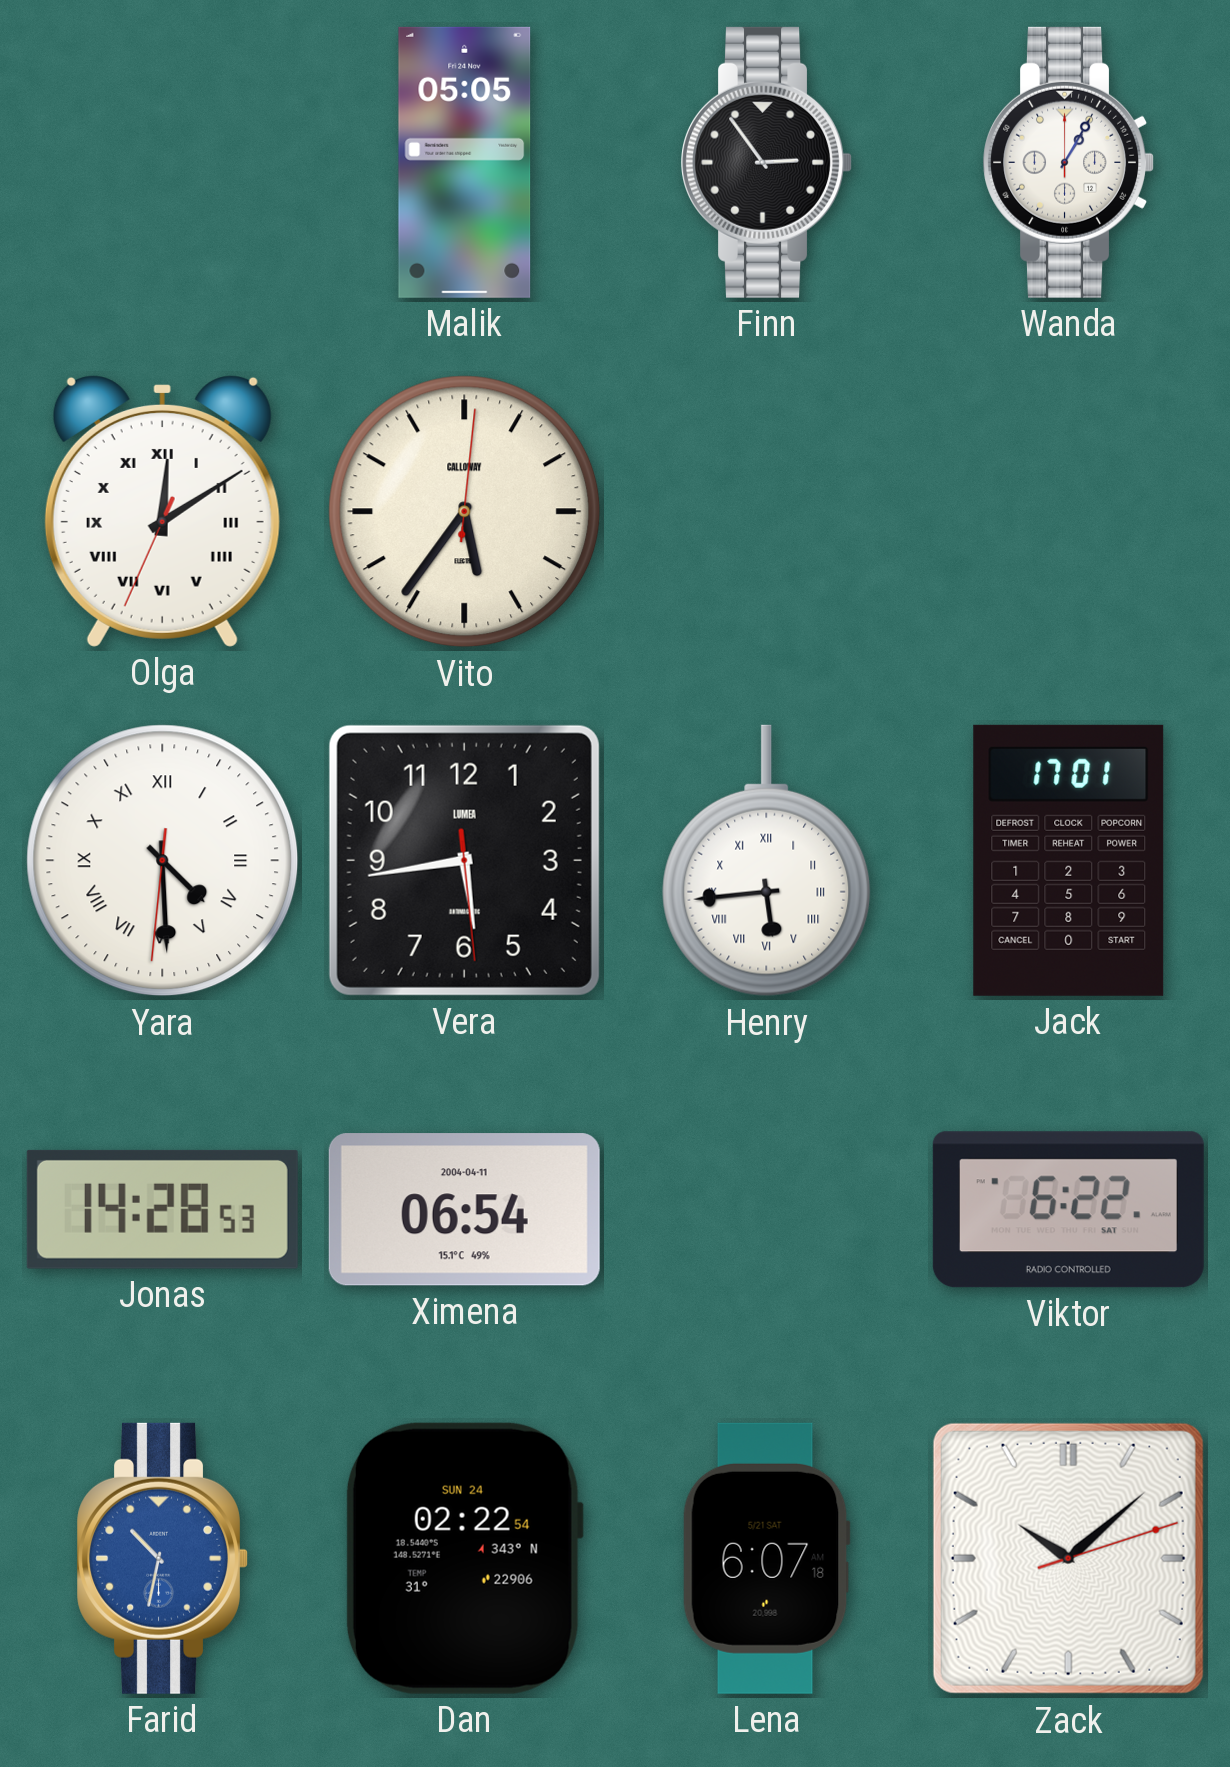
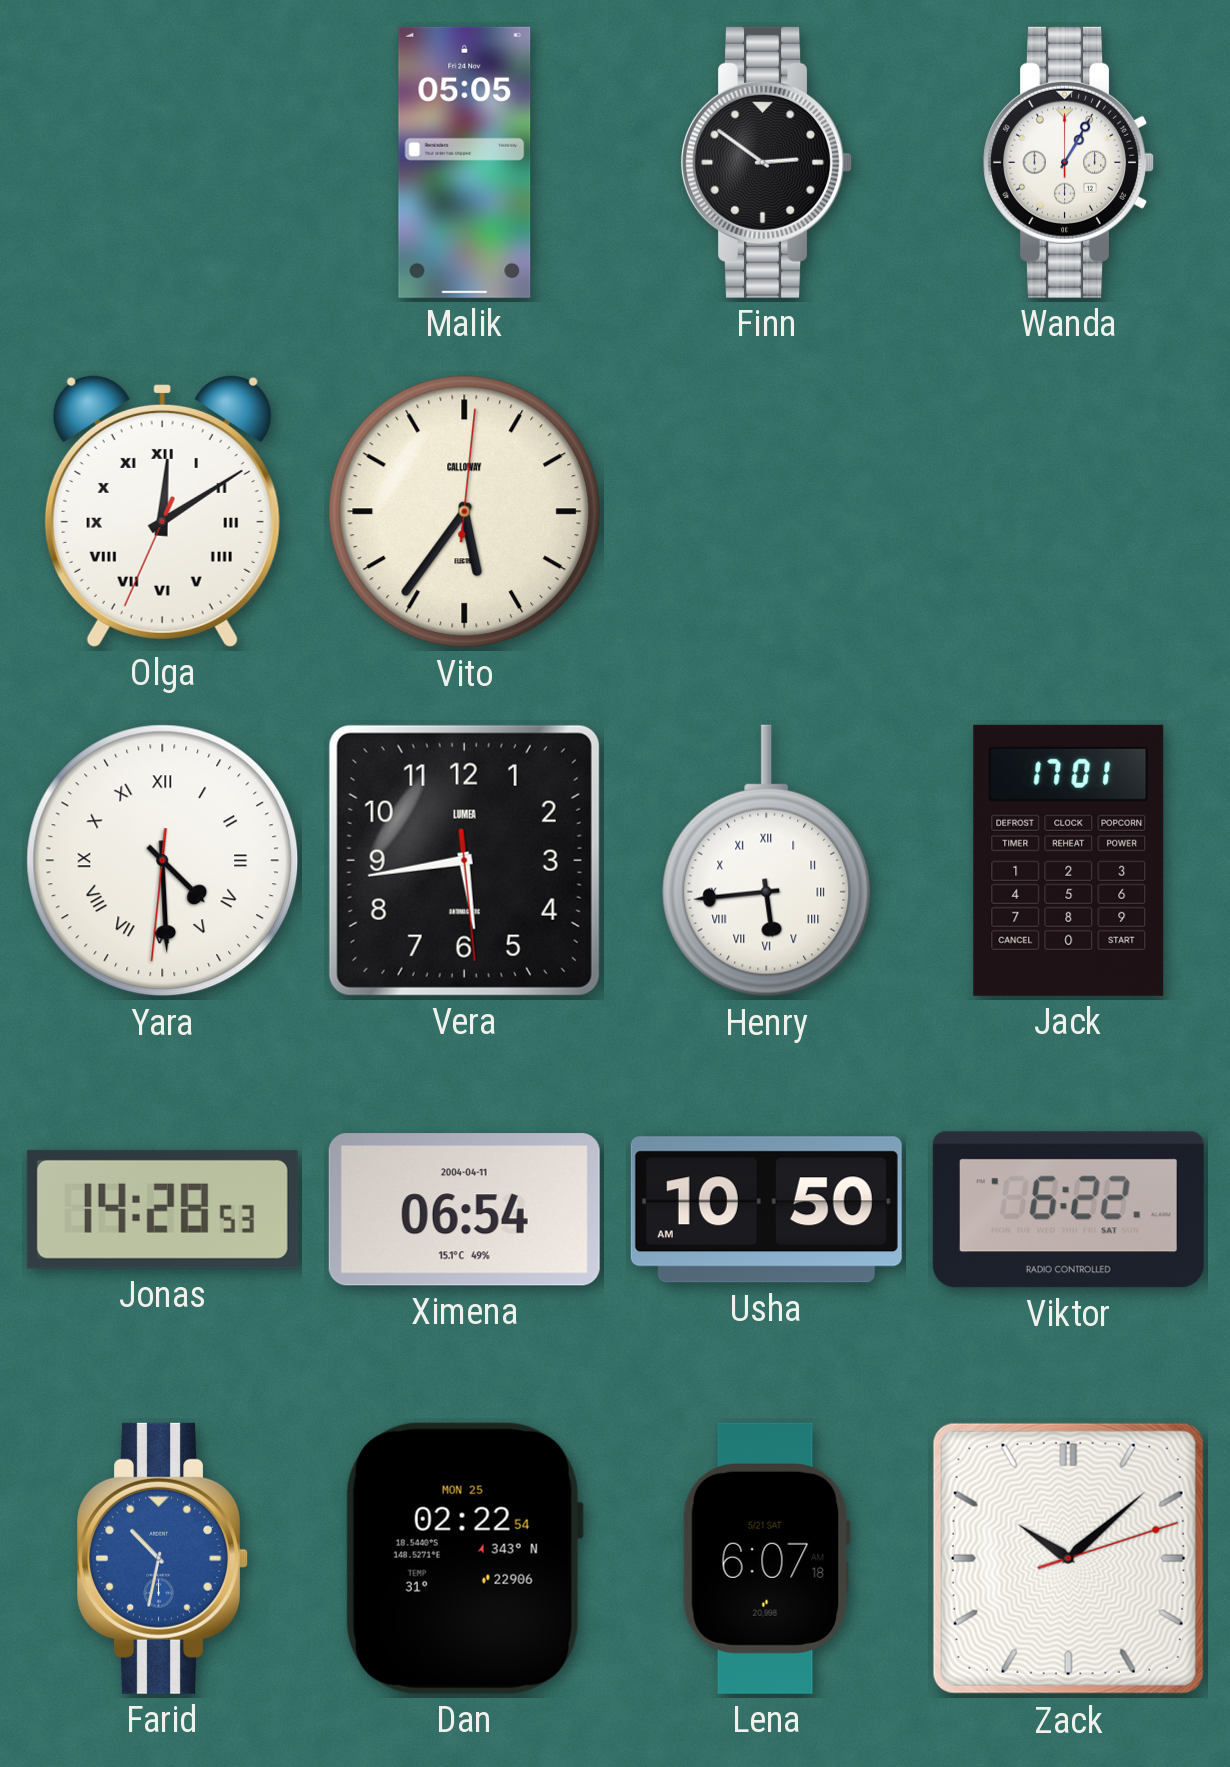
Finn: 2:54 -> 2:51 (766, 162)
Usha: none -> 10:50 (766, 1210)
Dan date: SUN 24 -> MON 25 (464, 1558)
